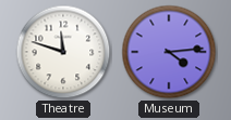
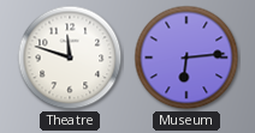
Museum: 4:14 -> 6:14 (186, 58)
